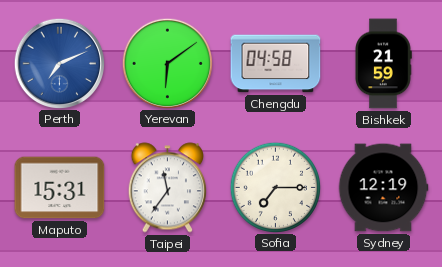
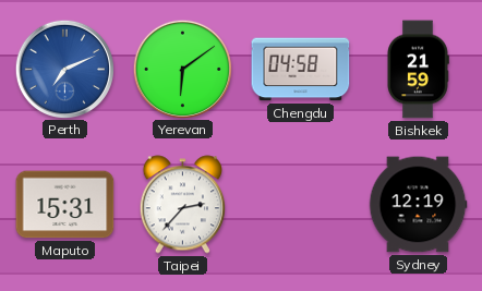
Taipei: 11:36 -> 2:37 (182, 205)
Sofia: 7:15 -> none (275, 187)
